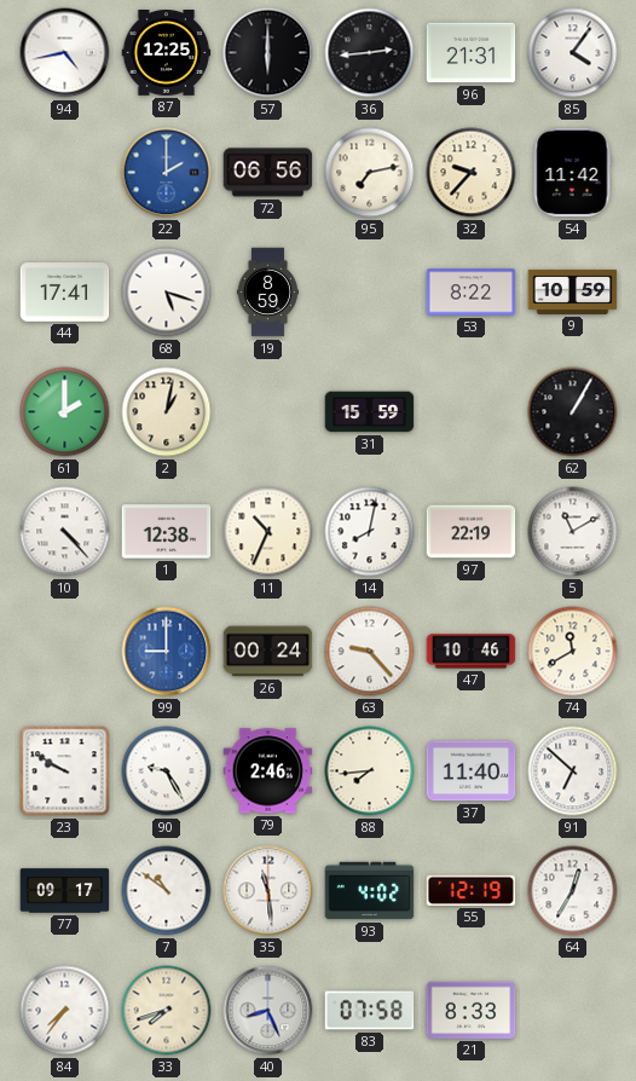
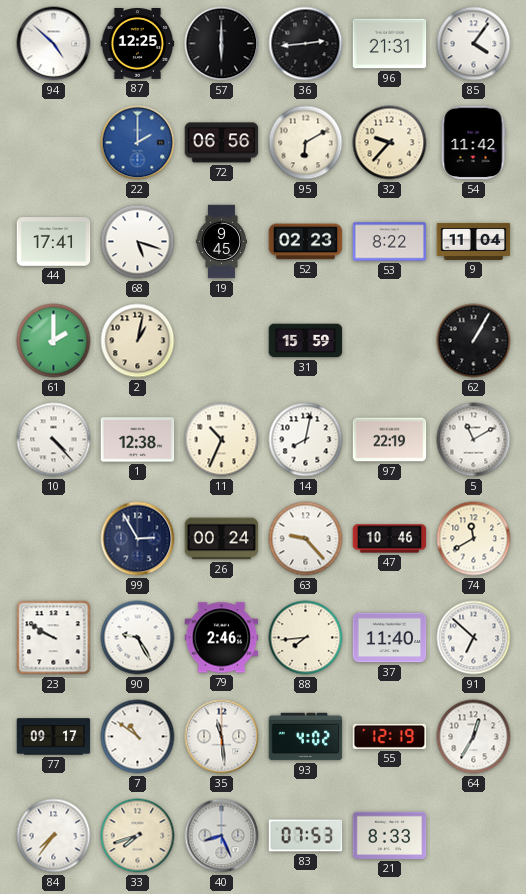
94: 4:43 -> 4:52 (54, 44)
95: 7:13 -> 6:10 (306, 143)
19: 8:59 -> 9:45 (221, 242)
52: none -> 02:23 (306, 242)
9: 10:59 -> 11:04 (474, 241)
99: 9:00 -> 2:55 (138, 539)
99 dial: blue -> navy (138, 539)
83: 07:58 -> 07:53 (306, 836)
